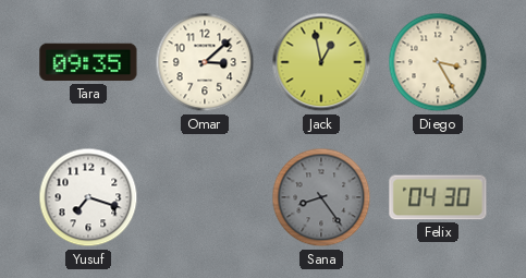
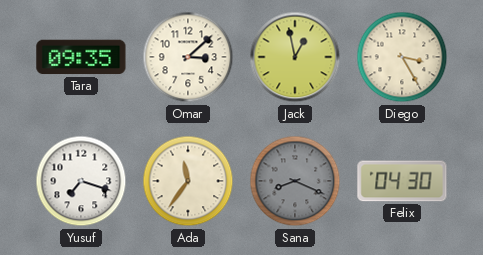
Ada: none -> 11:36 (188, 181)
Sana: 8:24 -> 8:19 (295, 181)
